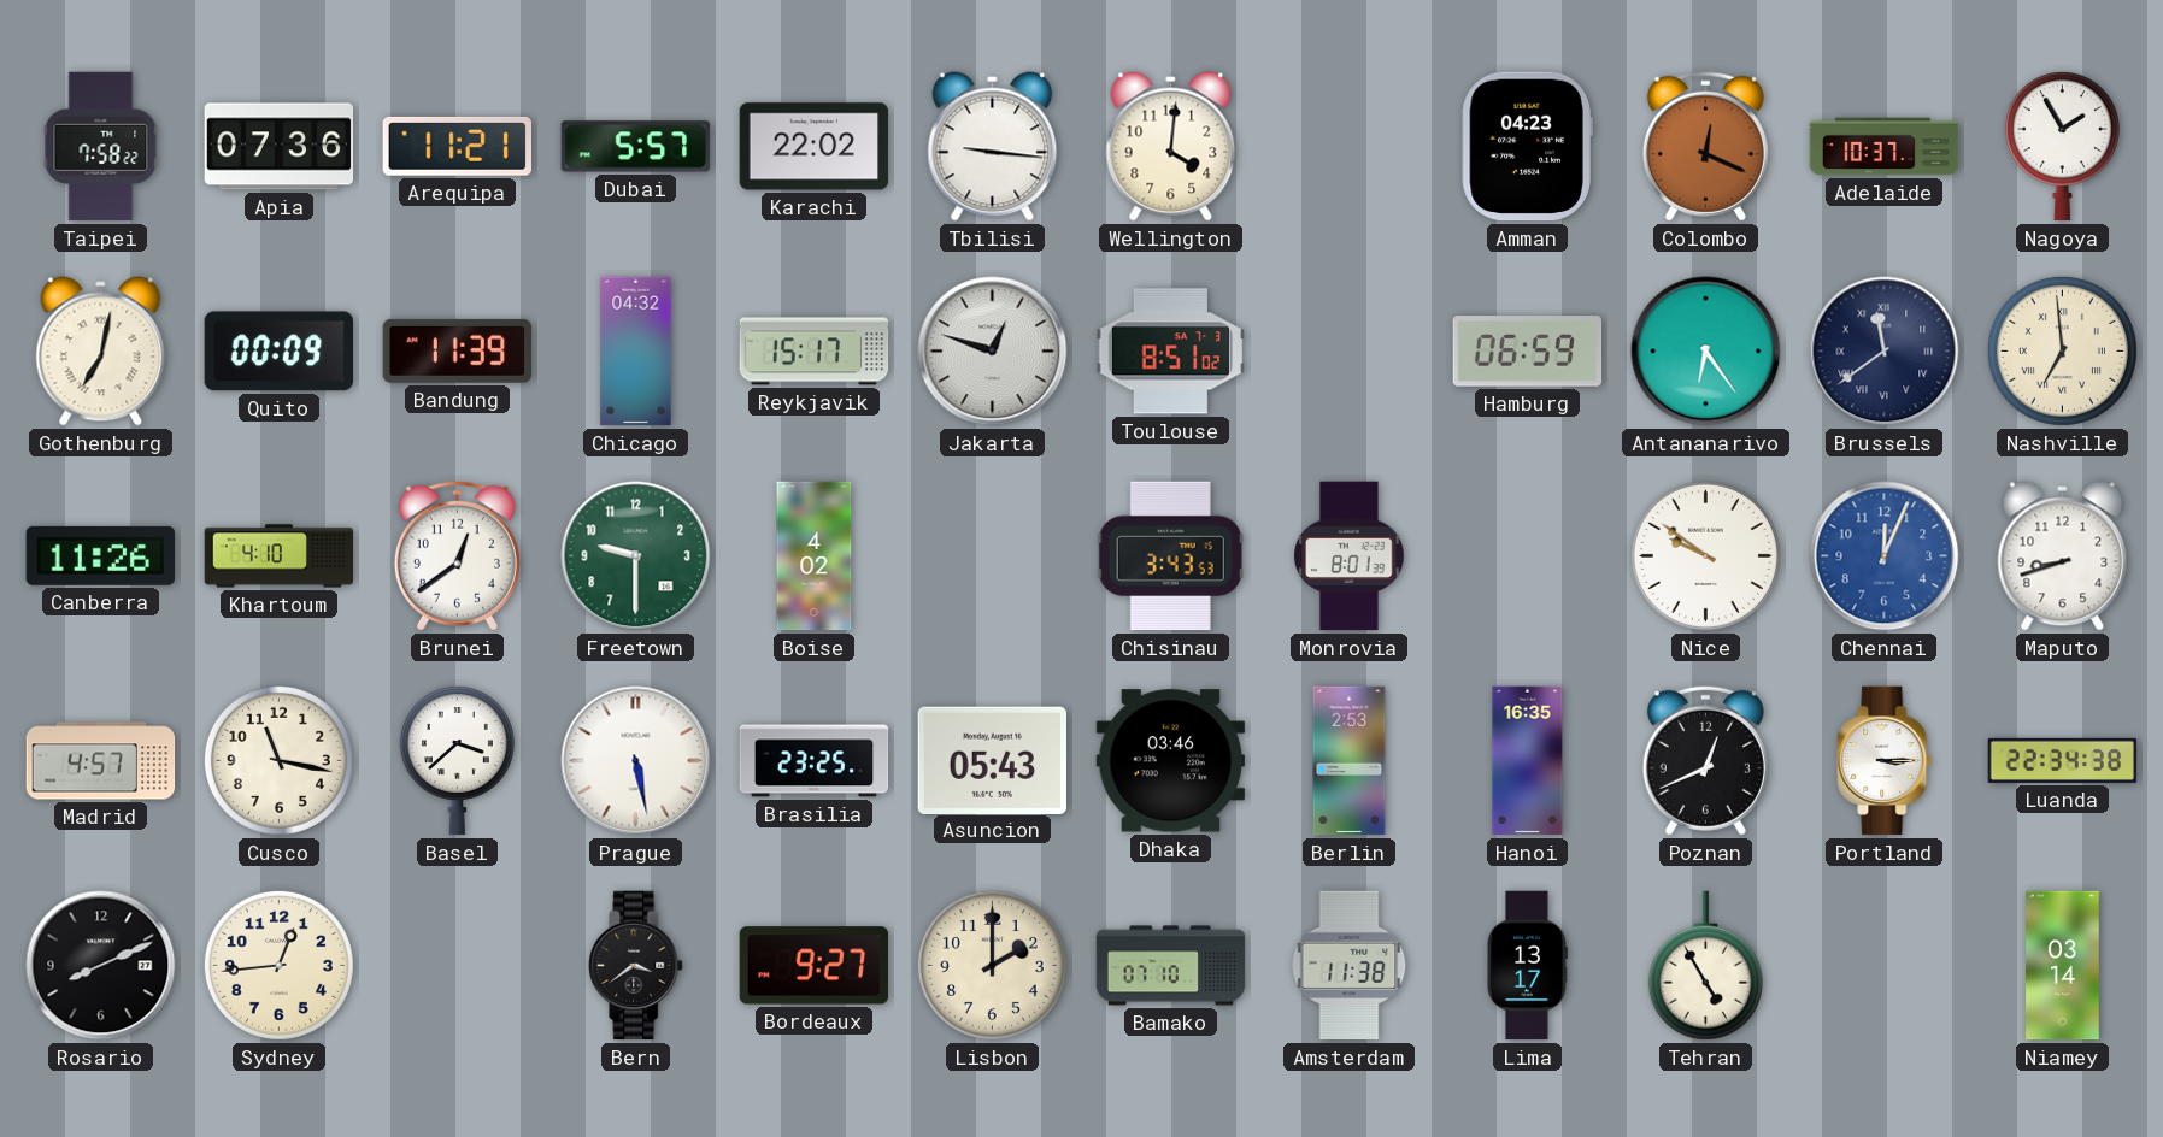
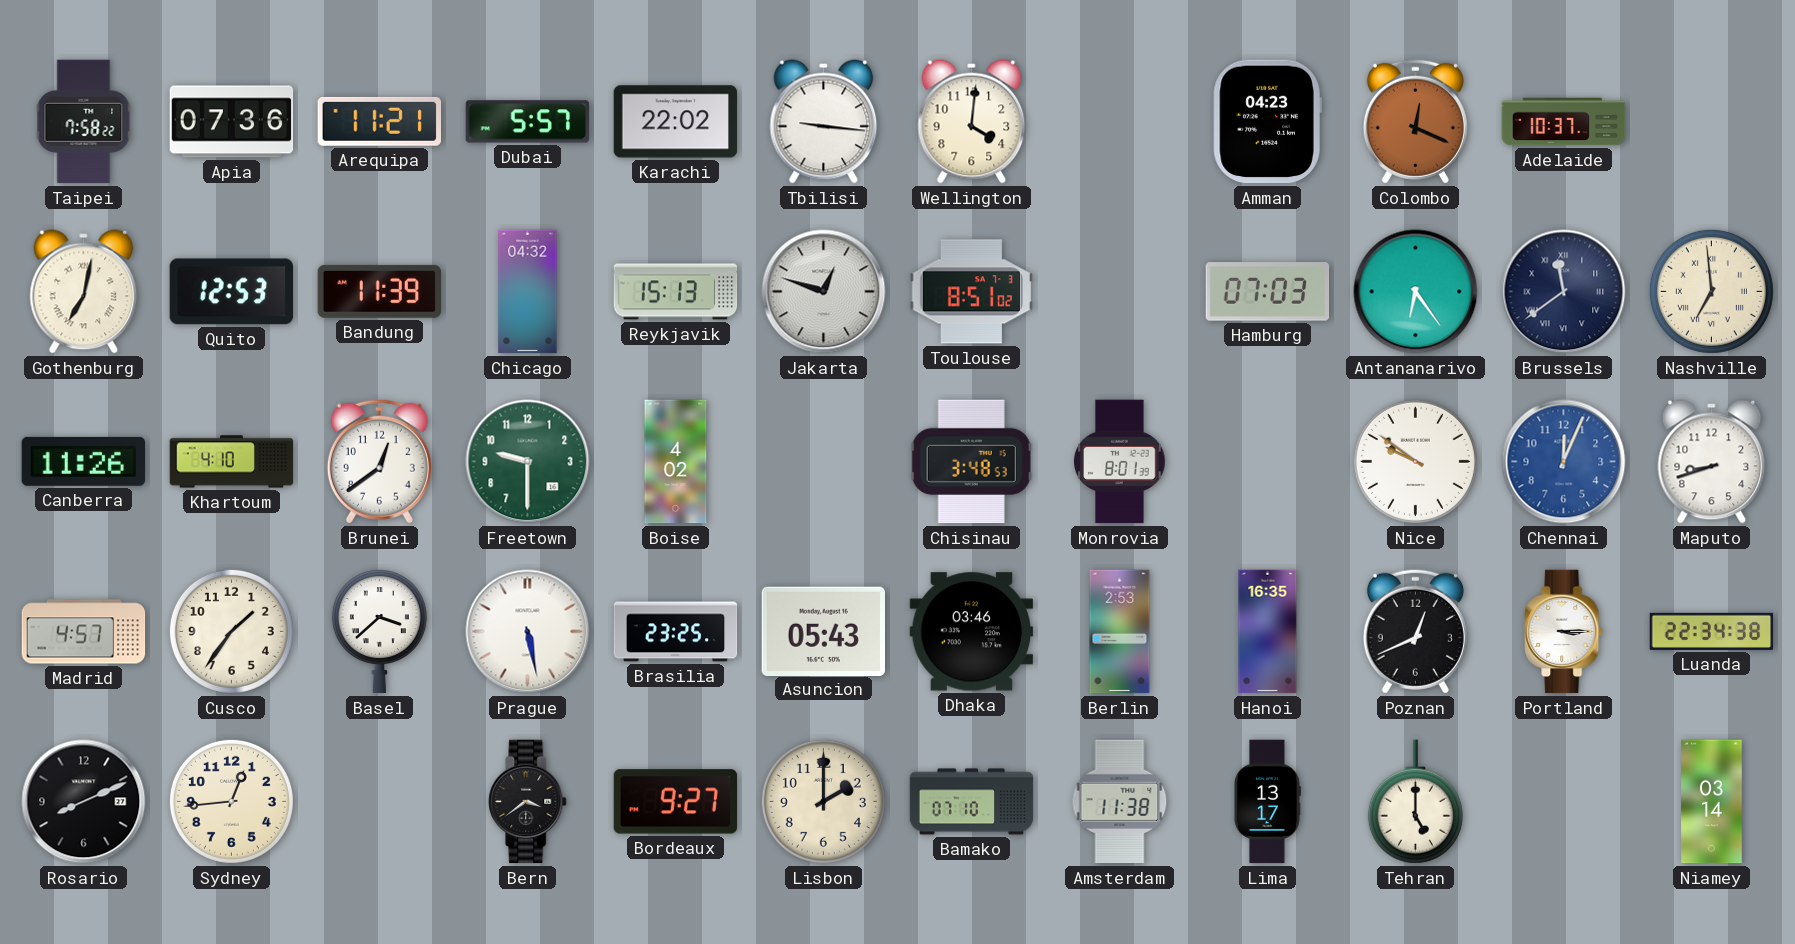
Nagoya: 1:55 -> none (2062, 147)
Quito: 00:09 -> 12:53 (231, 292)
Reykjavik: 15:17 -> 15:13 (676, 292)
Hamburg: 06:59 -> 07:03 (1268, 292)
Chisinau: 3:43 -> 3:48 (971, 462)
Cusco: 11:17 -> 1:36 (231, 631)
Tehran: 4:55 -> 5:00 (1415, 802)
